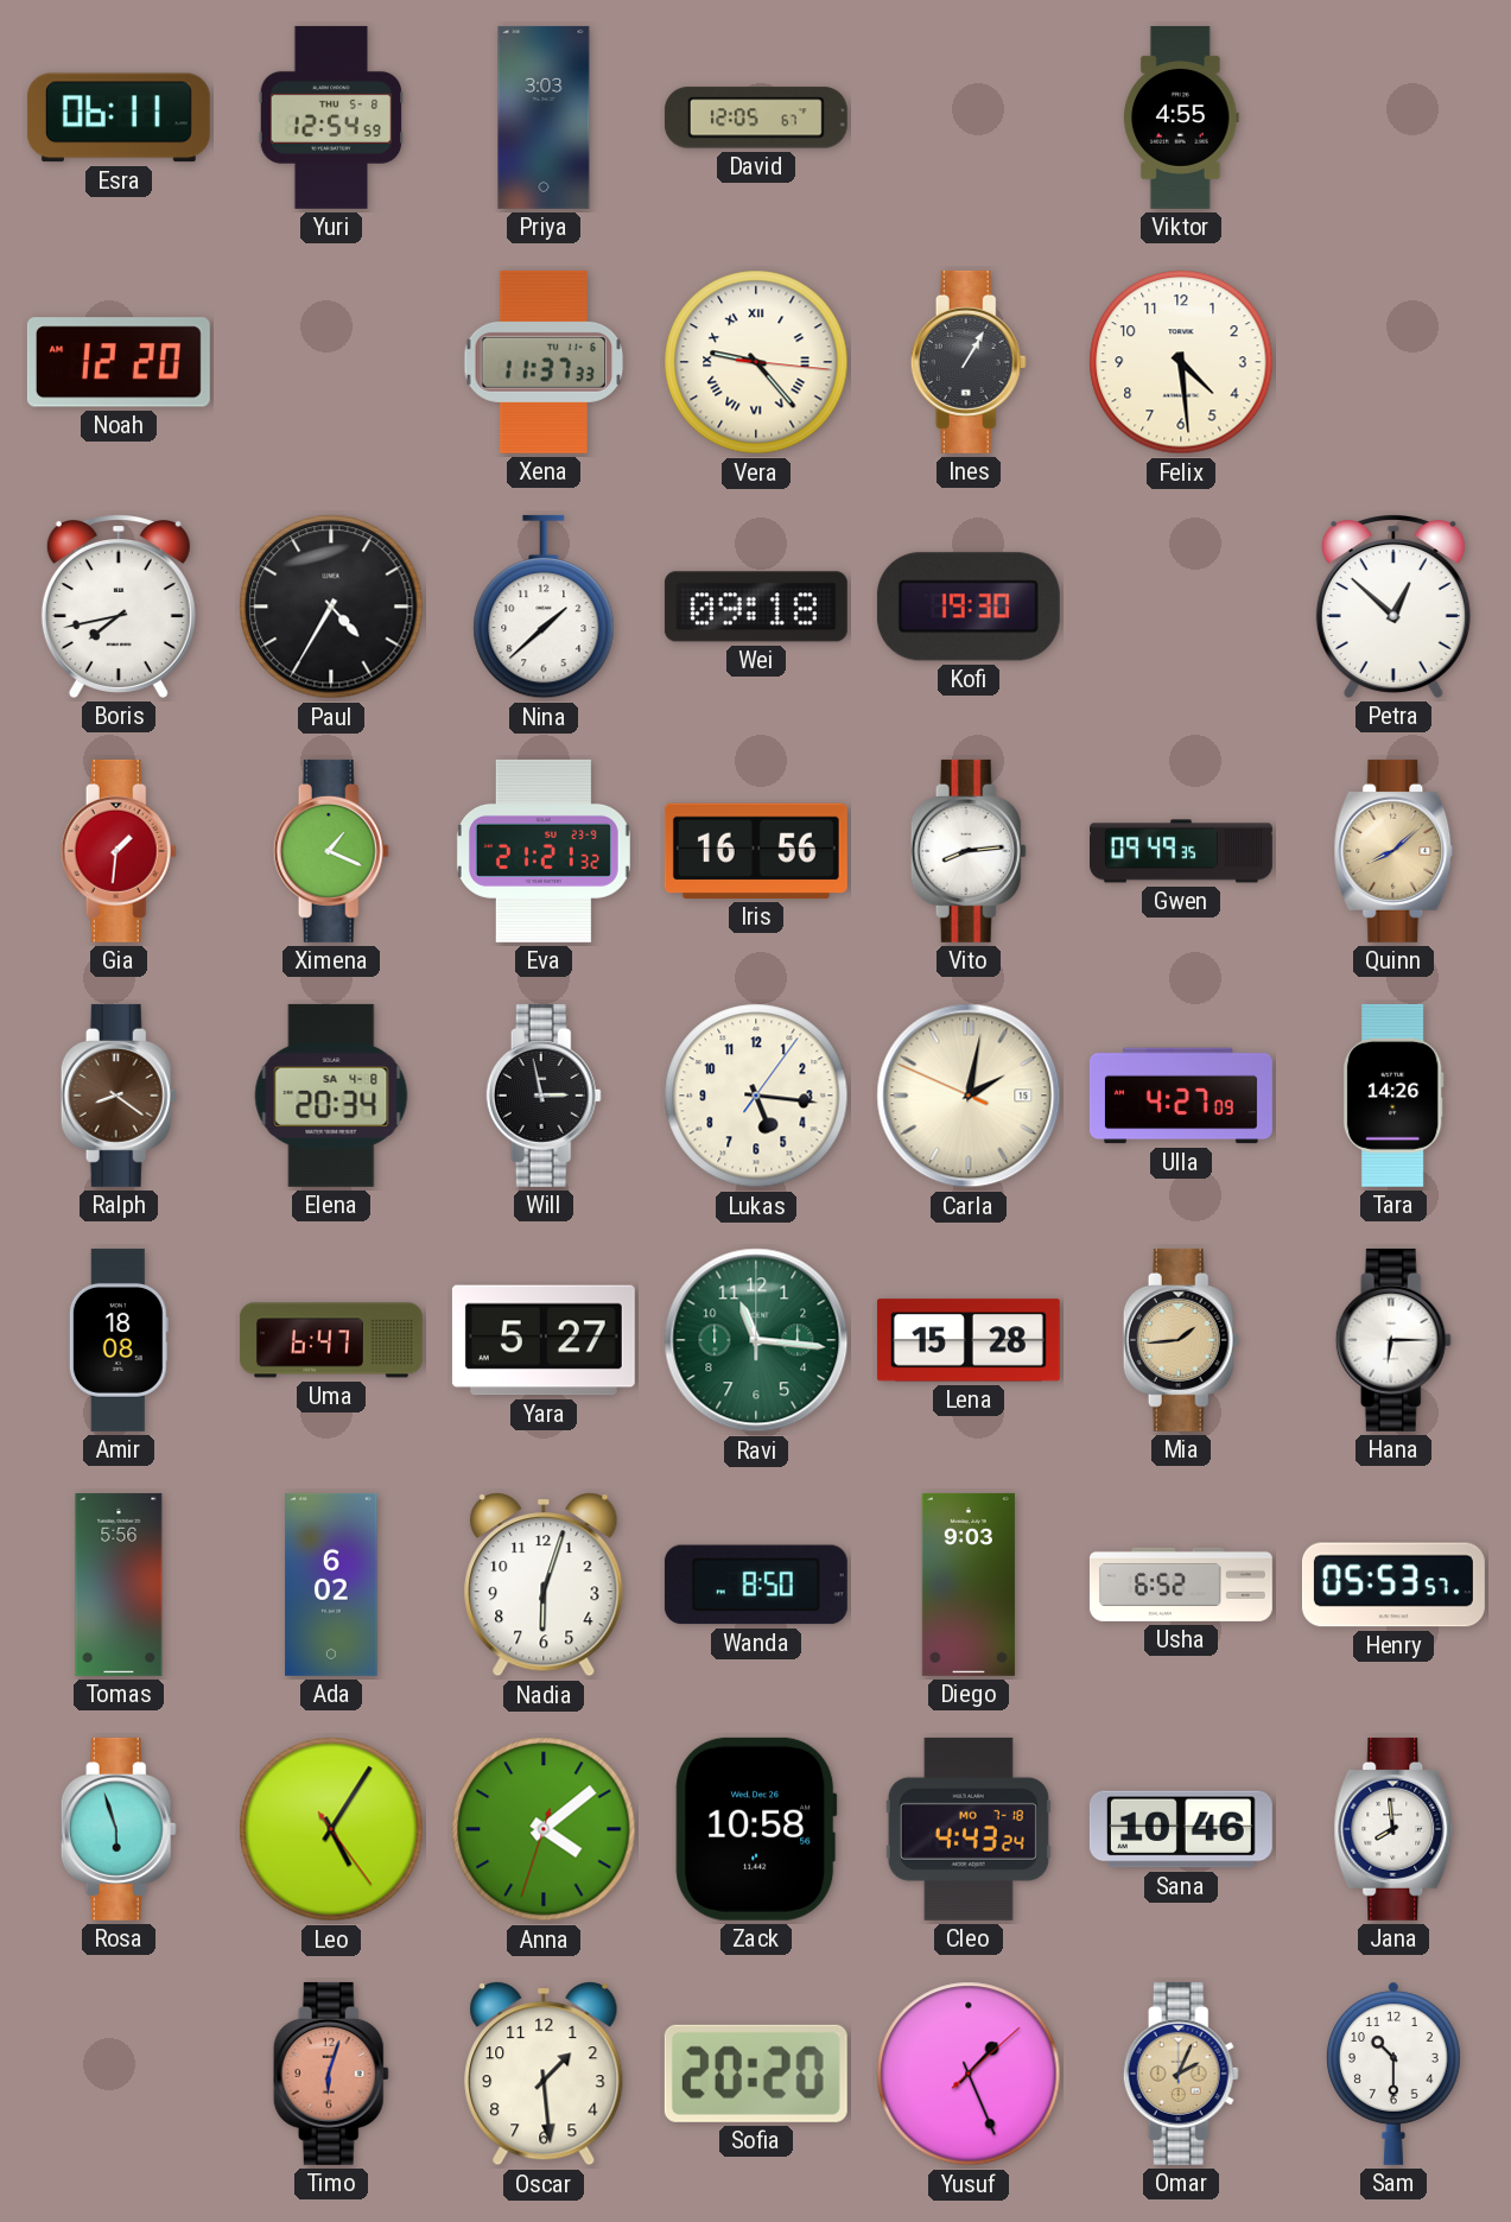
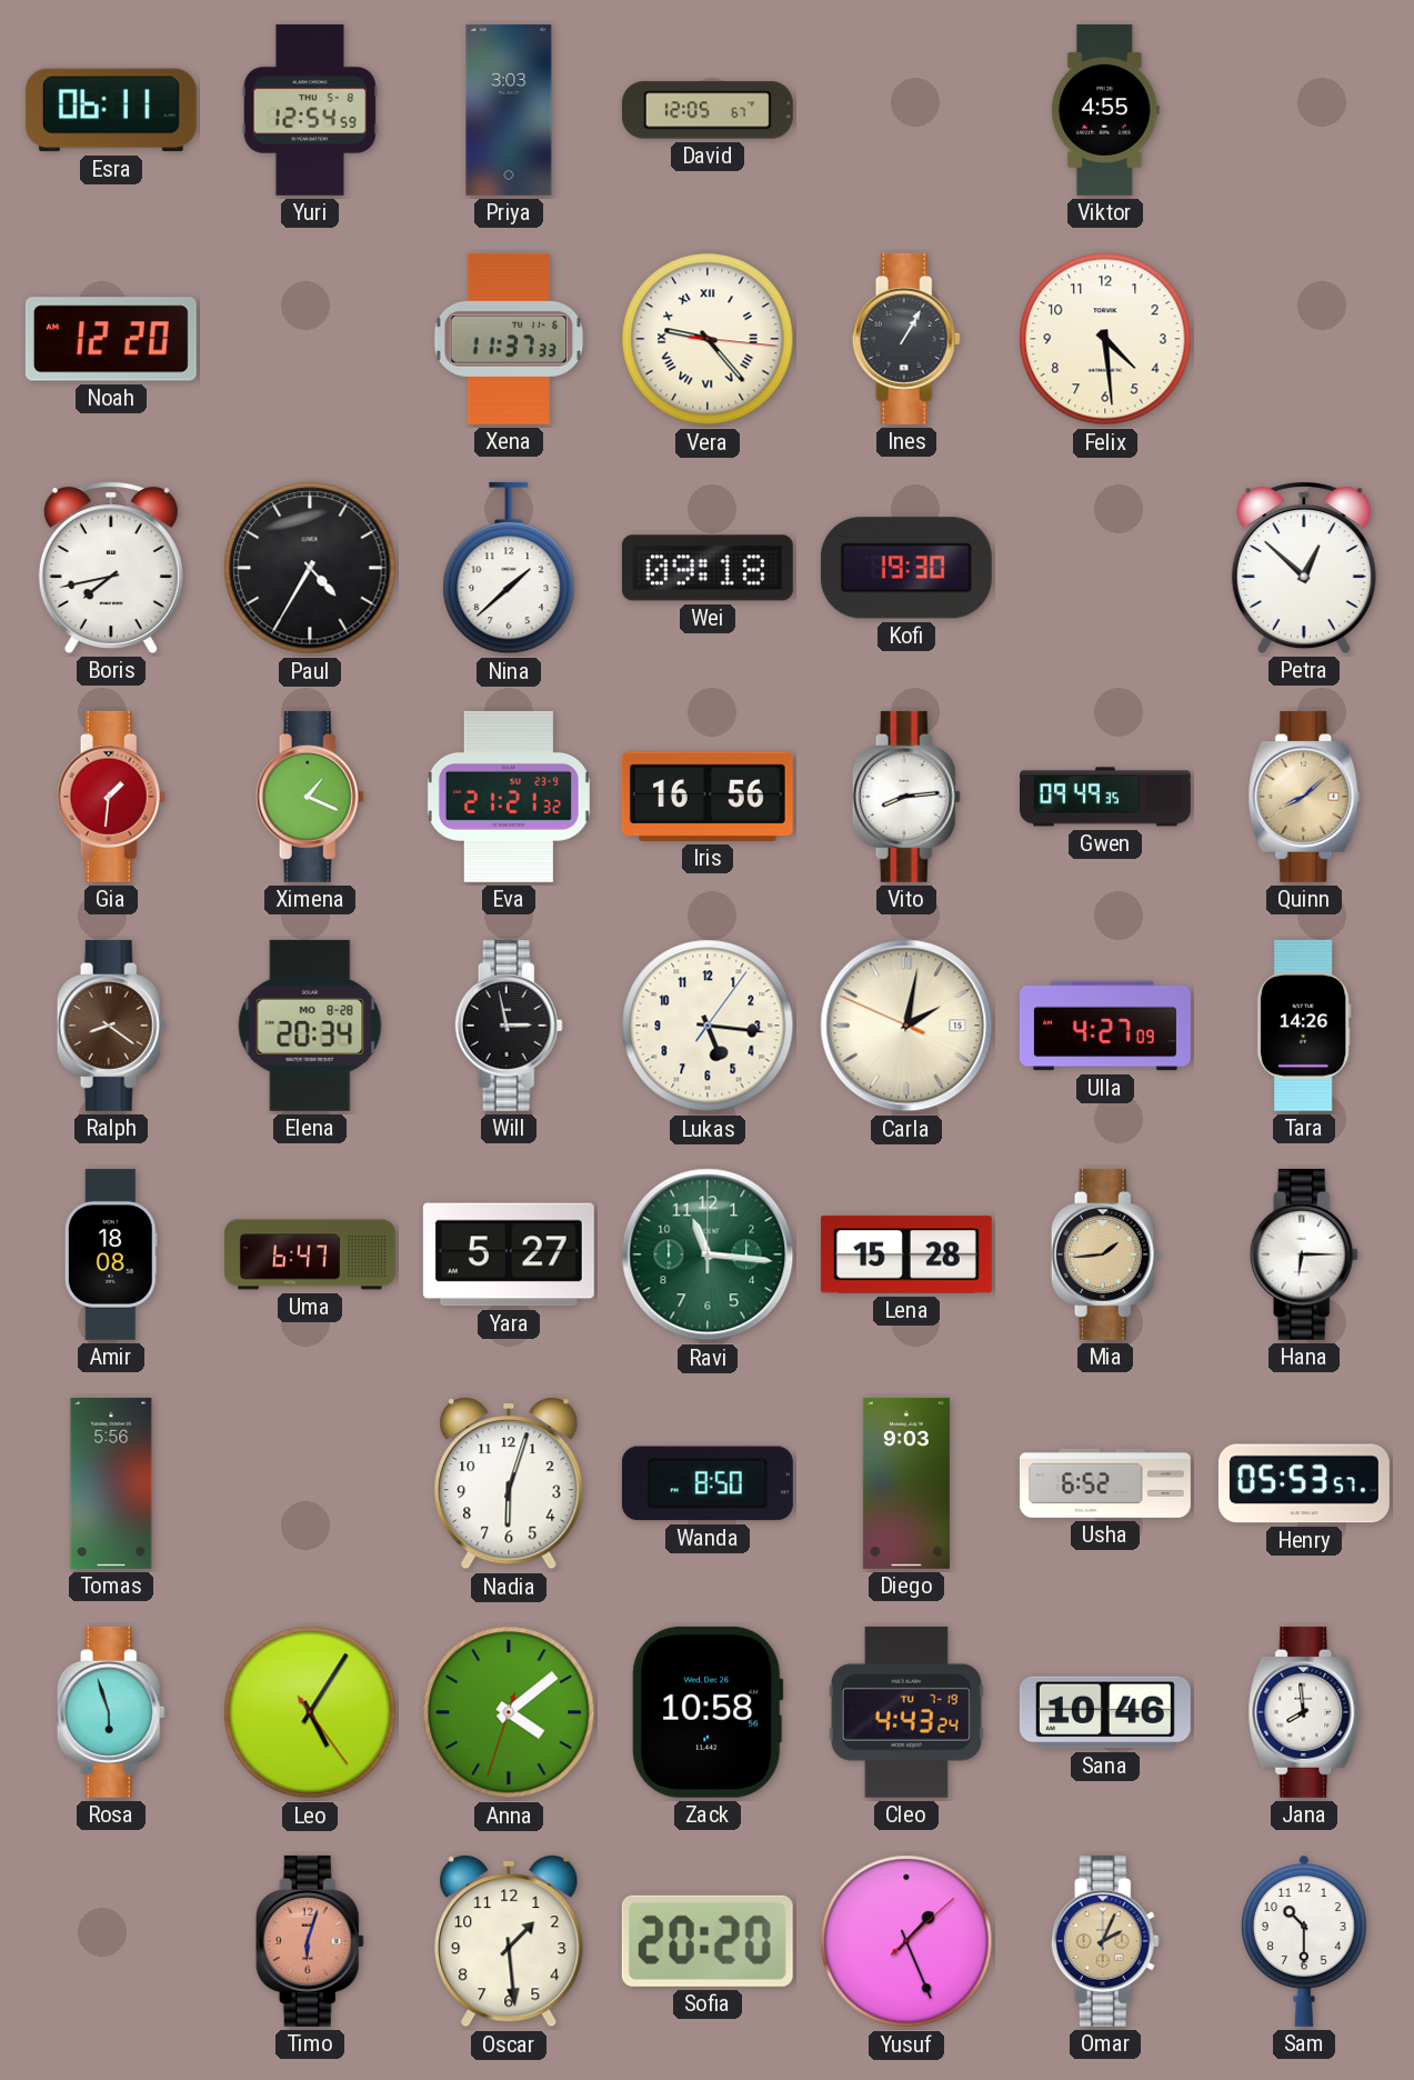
Elena date: SA 4-8 -> MO 8-28 (310, 1026)
Ada: 6:02 -> none (331, 1585)
Cleo date: MO 7-18 -> TU 7-19 (906, 1712)
